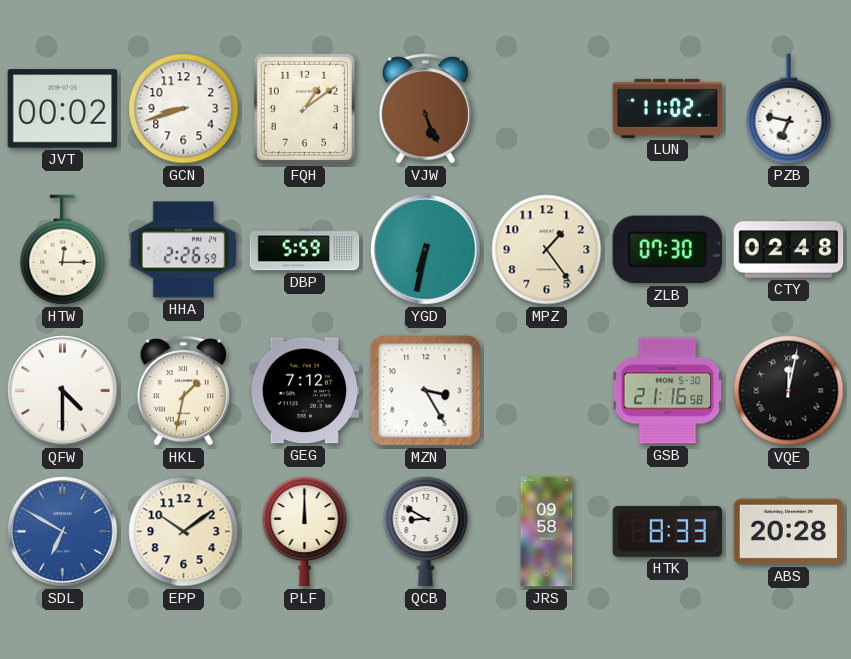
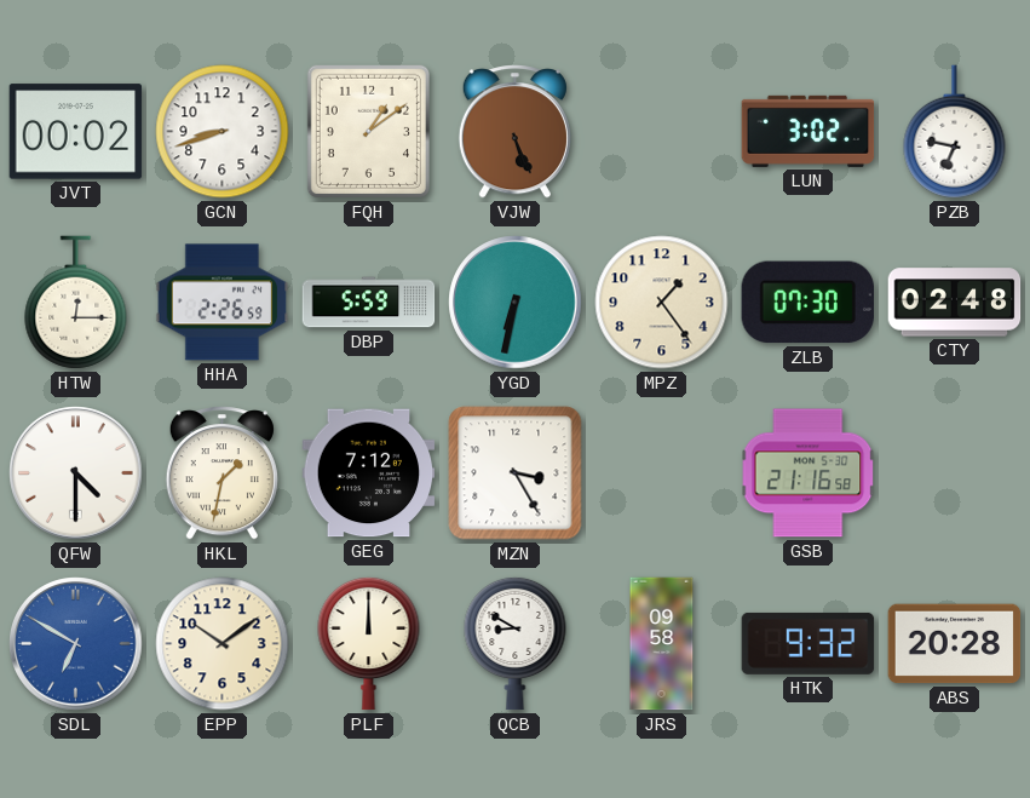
LUN: 11:02 -> 3:02 (809, 131)
VQE: 12:02 -> none (789, 391)
HTK: 8:33 -> 9:32 (809, 643)
